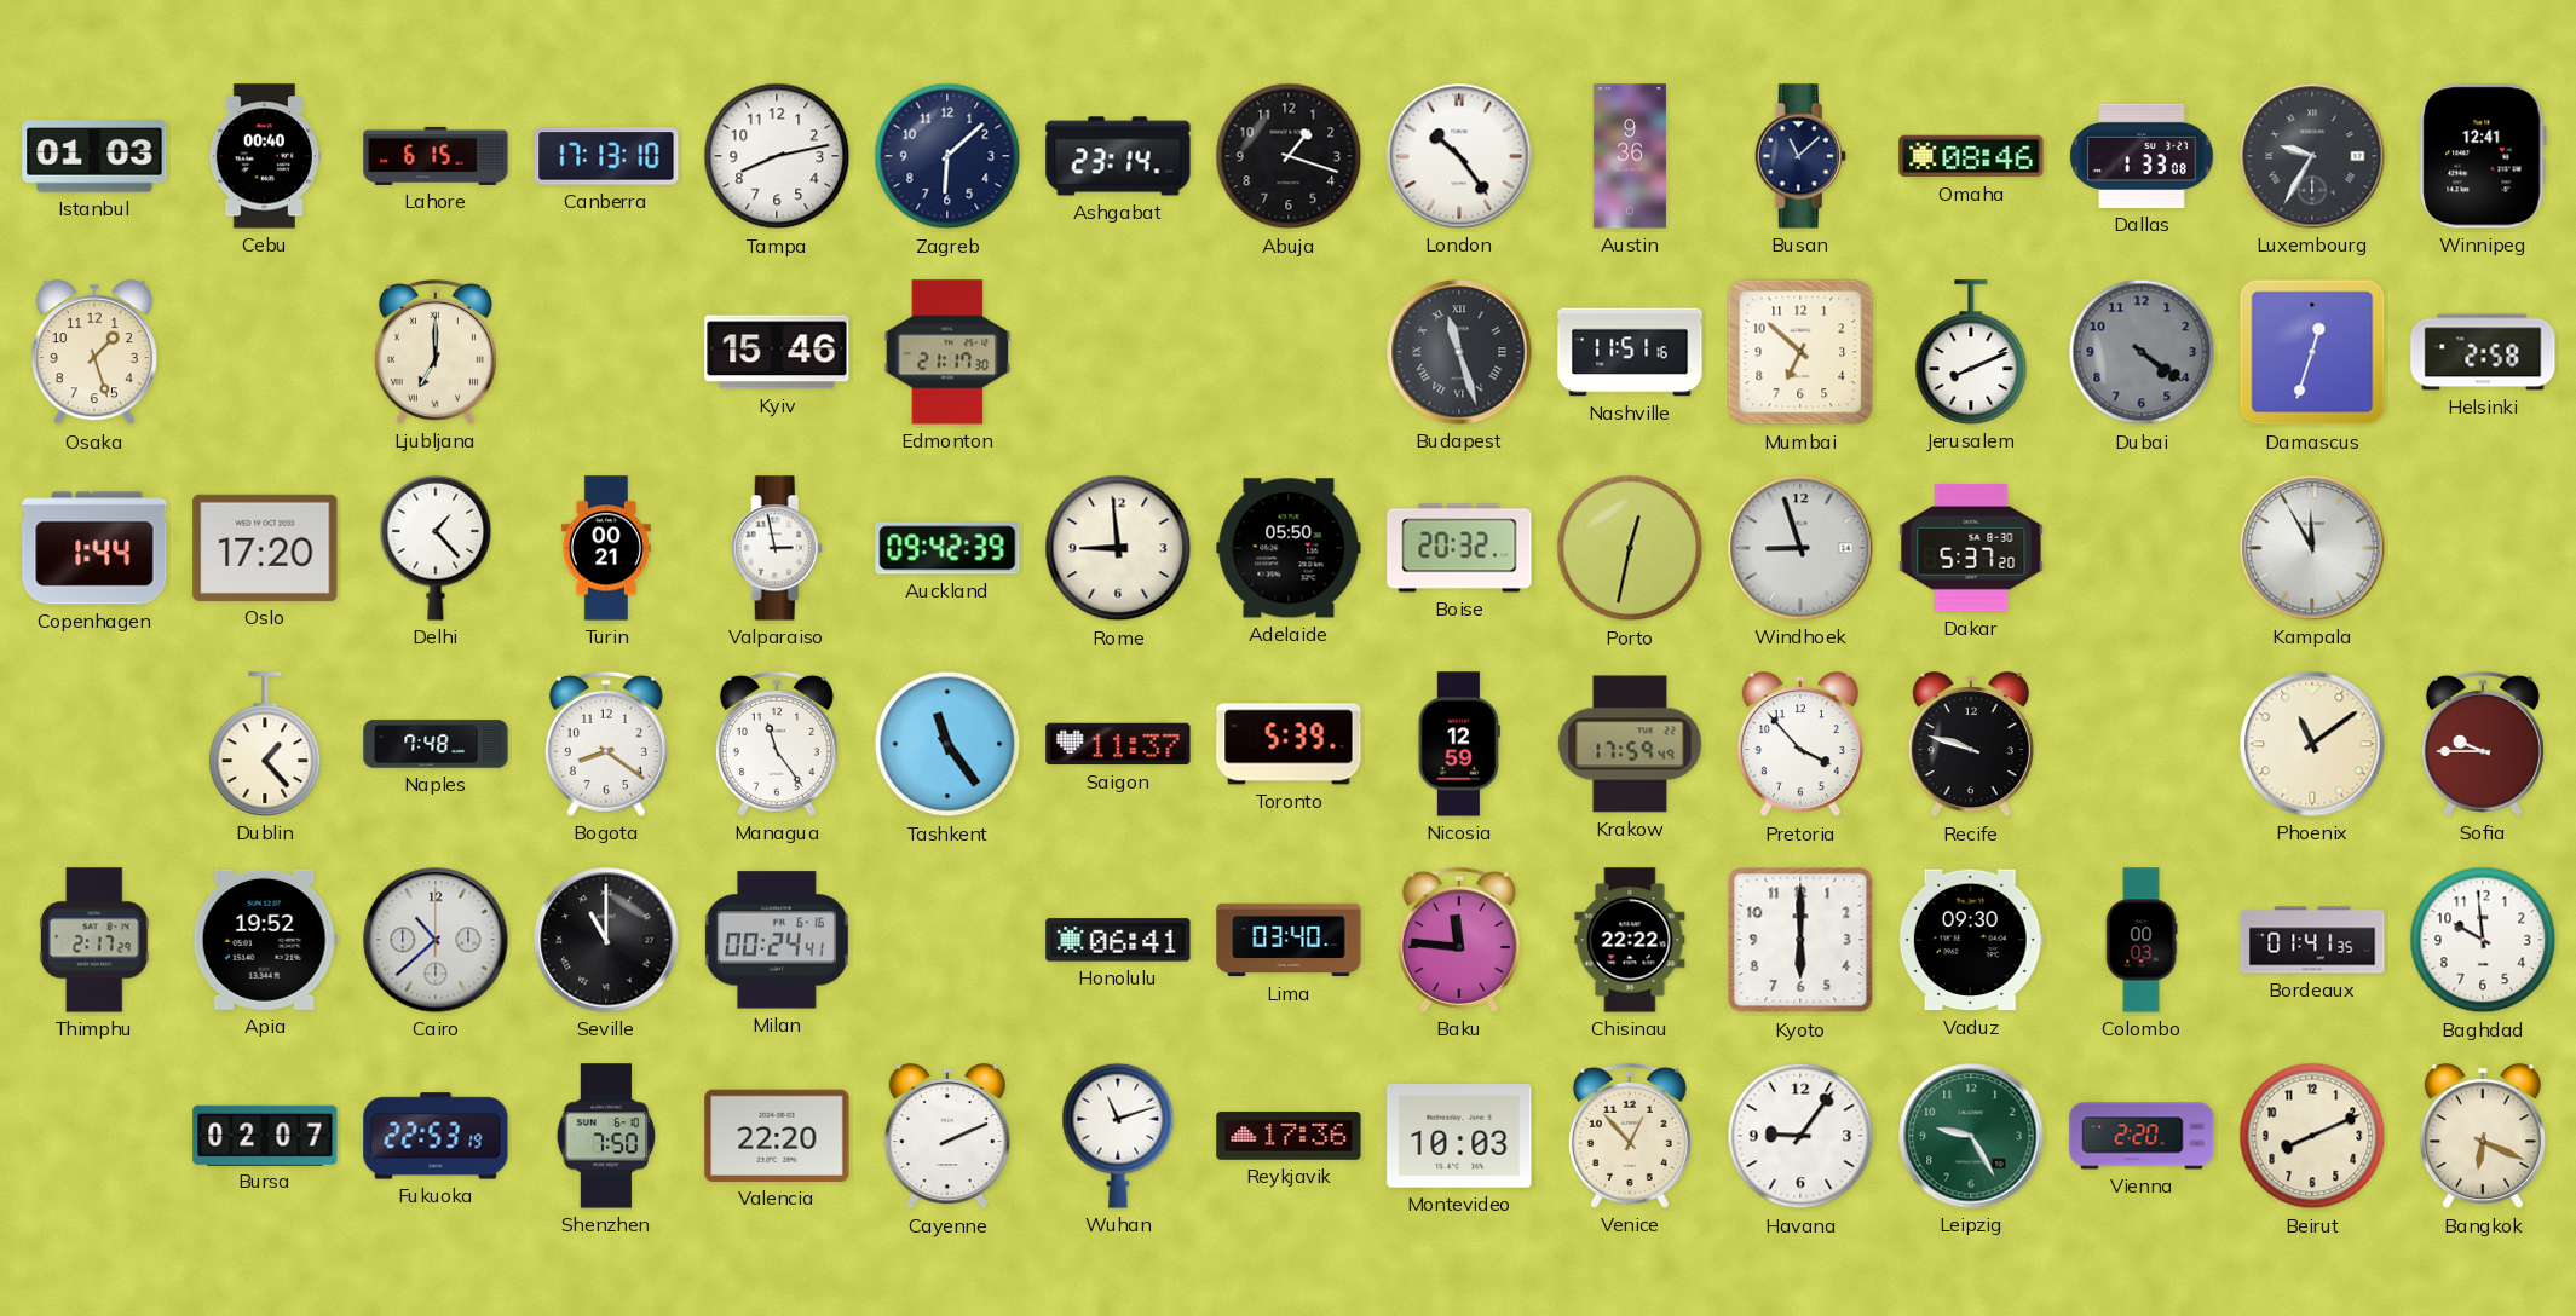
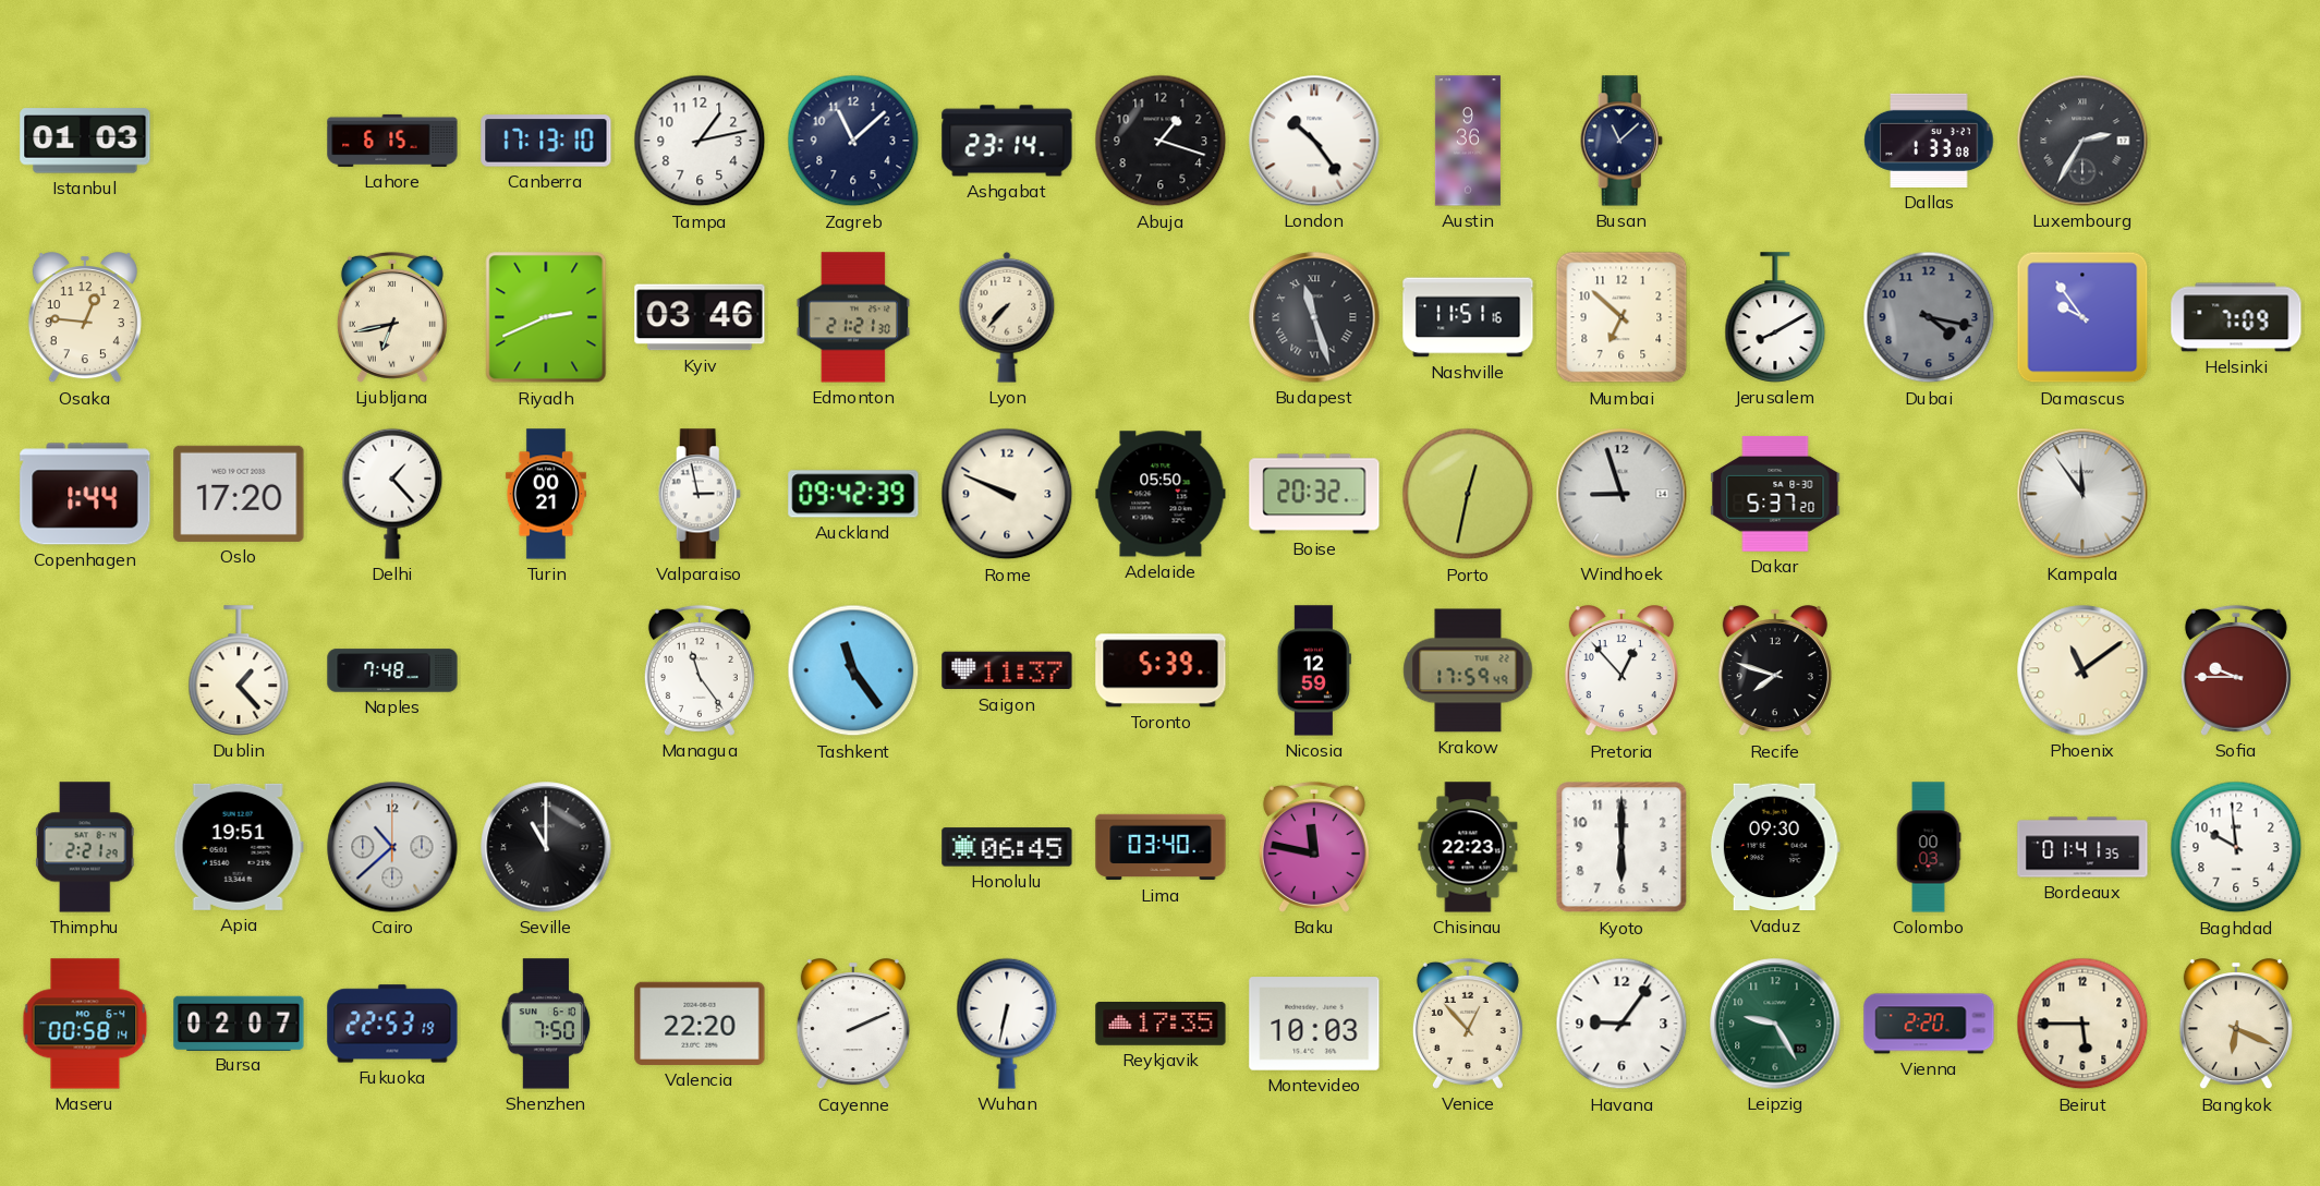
Cebu: 00:40 -> none (265, 156)
Tampa: 8:13 -> 1:13 (700, 141)
Zagreb: 6:08 -> 11:08 (853, 141)
Omaha: 08:46 -> none (1971, 156)
Luxembourg: 9:35 -> 2:35 (2082, 141)
Winnipeg: 12:41 -> none (2483, 156)
Osaka: 1:27 -> 12:46 (85, 318)
Ljubljana: 7:00 -> 6:43 (392, 317)
Riyadh: none -> 2:41 (546, 317)
Kyiv: 15:46 -> 03:46 (700, 317)
Edmonton: 21:17 -> 21:21 (853, 317)
Lyon: none -> 7:37 (1007, 317)
Jerusalem: 8:11 -> 8:10 (1775, 317)
Dubai: 4:21 -> 4:17 (1929, 317)
Damascus: 12:33 -> 9:54 (2082, 317)
Helsinki: 2:58 -> 7:09 (2236, 317)
Rome: 8:59 -> 9:49 (1007, 494)
Kampala: 11:55 -> 11:54 (2082, 494)
Bogota: 8:21 -> none (606, 744)
Pretoria: 3:53 -> 12:53 (1621, 671)
Recife: 9:48 -> 7:48 (1775, 671)
Thimphu: 2:17 -> 2:21 (85, 847)
Apia: 19:52 -> 19:51 (239, 847)
Milan: 00:24 -> none (777, 940)
Honolulu: 06:41 -> 06:45 (1007, 847)
Baku: 11:46 -> 11:47 (1314, 847)
Chisinau: 22:22 -> 22:23 (1468, 847)
Maseru: none -> 00:58 (85, 1024)
Wuhan: 11:12 -> 6:32 (1007, 1024)
Reykjavik: 17:36 -> 17:35 (1161, 1025)
Beirut: 8:11 -> 5:45 (2082, 1024)
